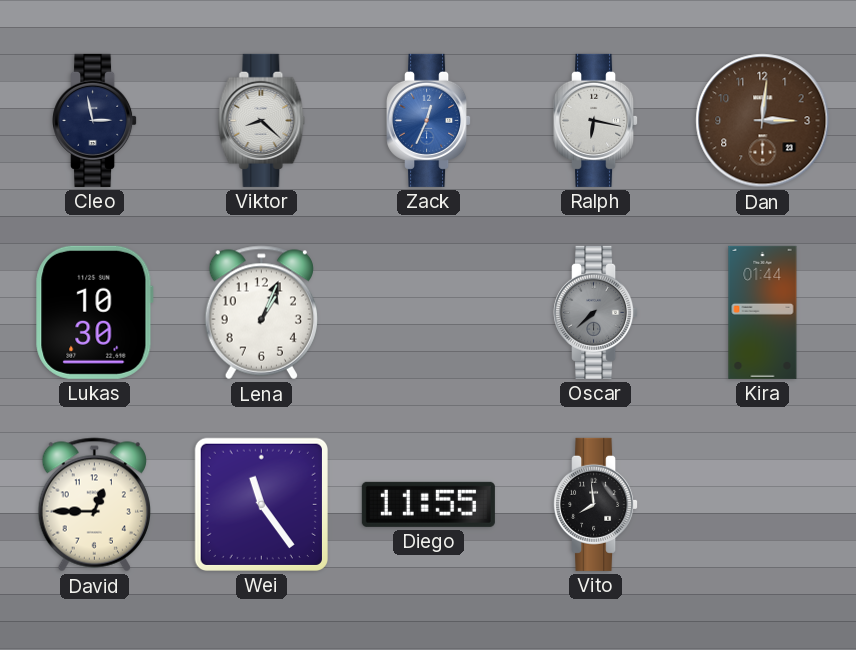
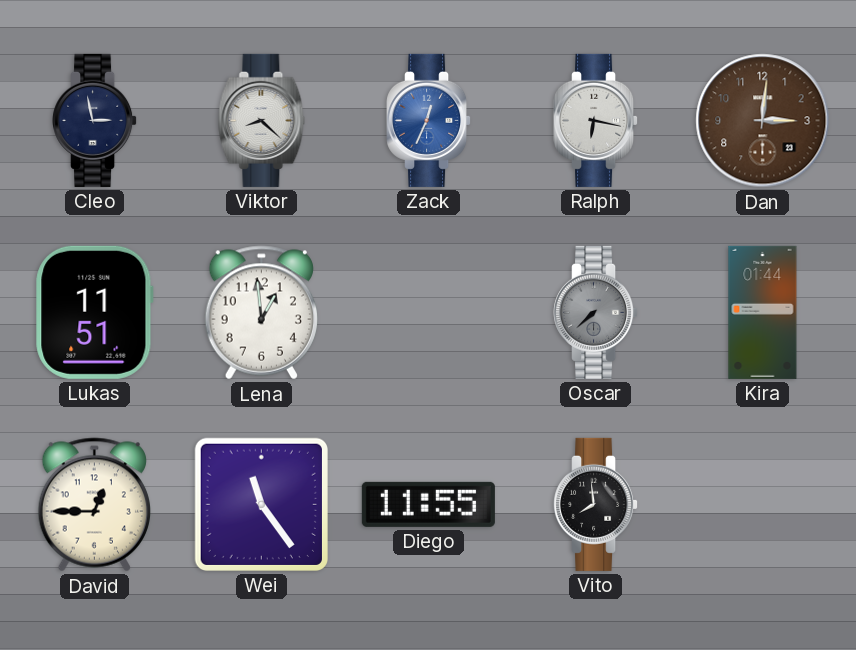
Lukas: 10:30 -> 11:51 (94, 312)
Lena: 1:04 -> 12:59 (261, 313)
